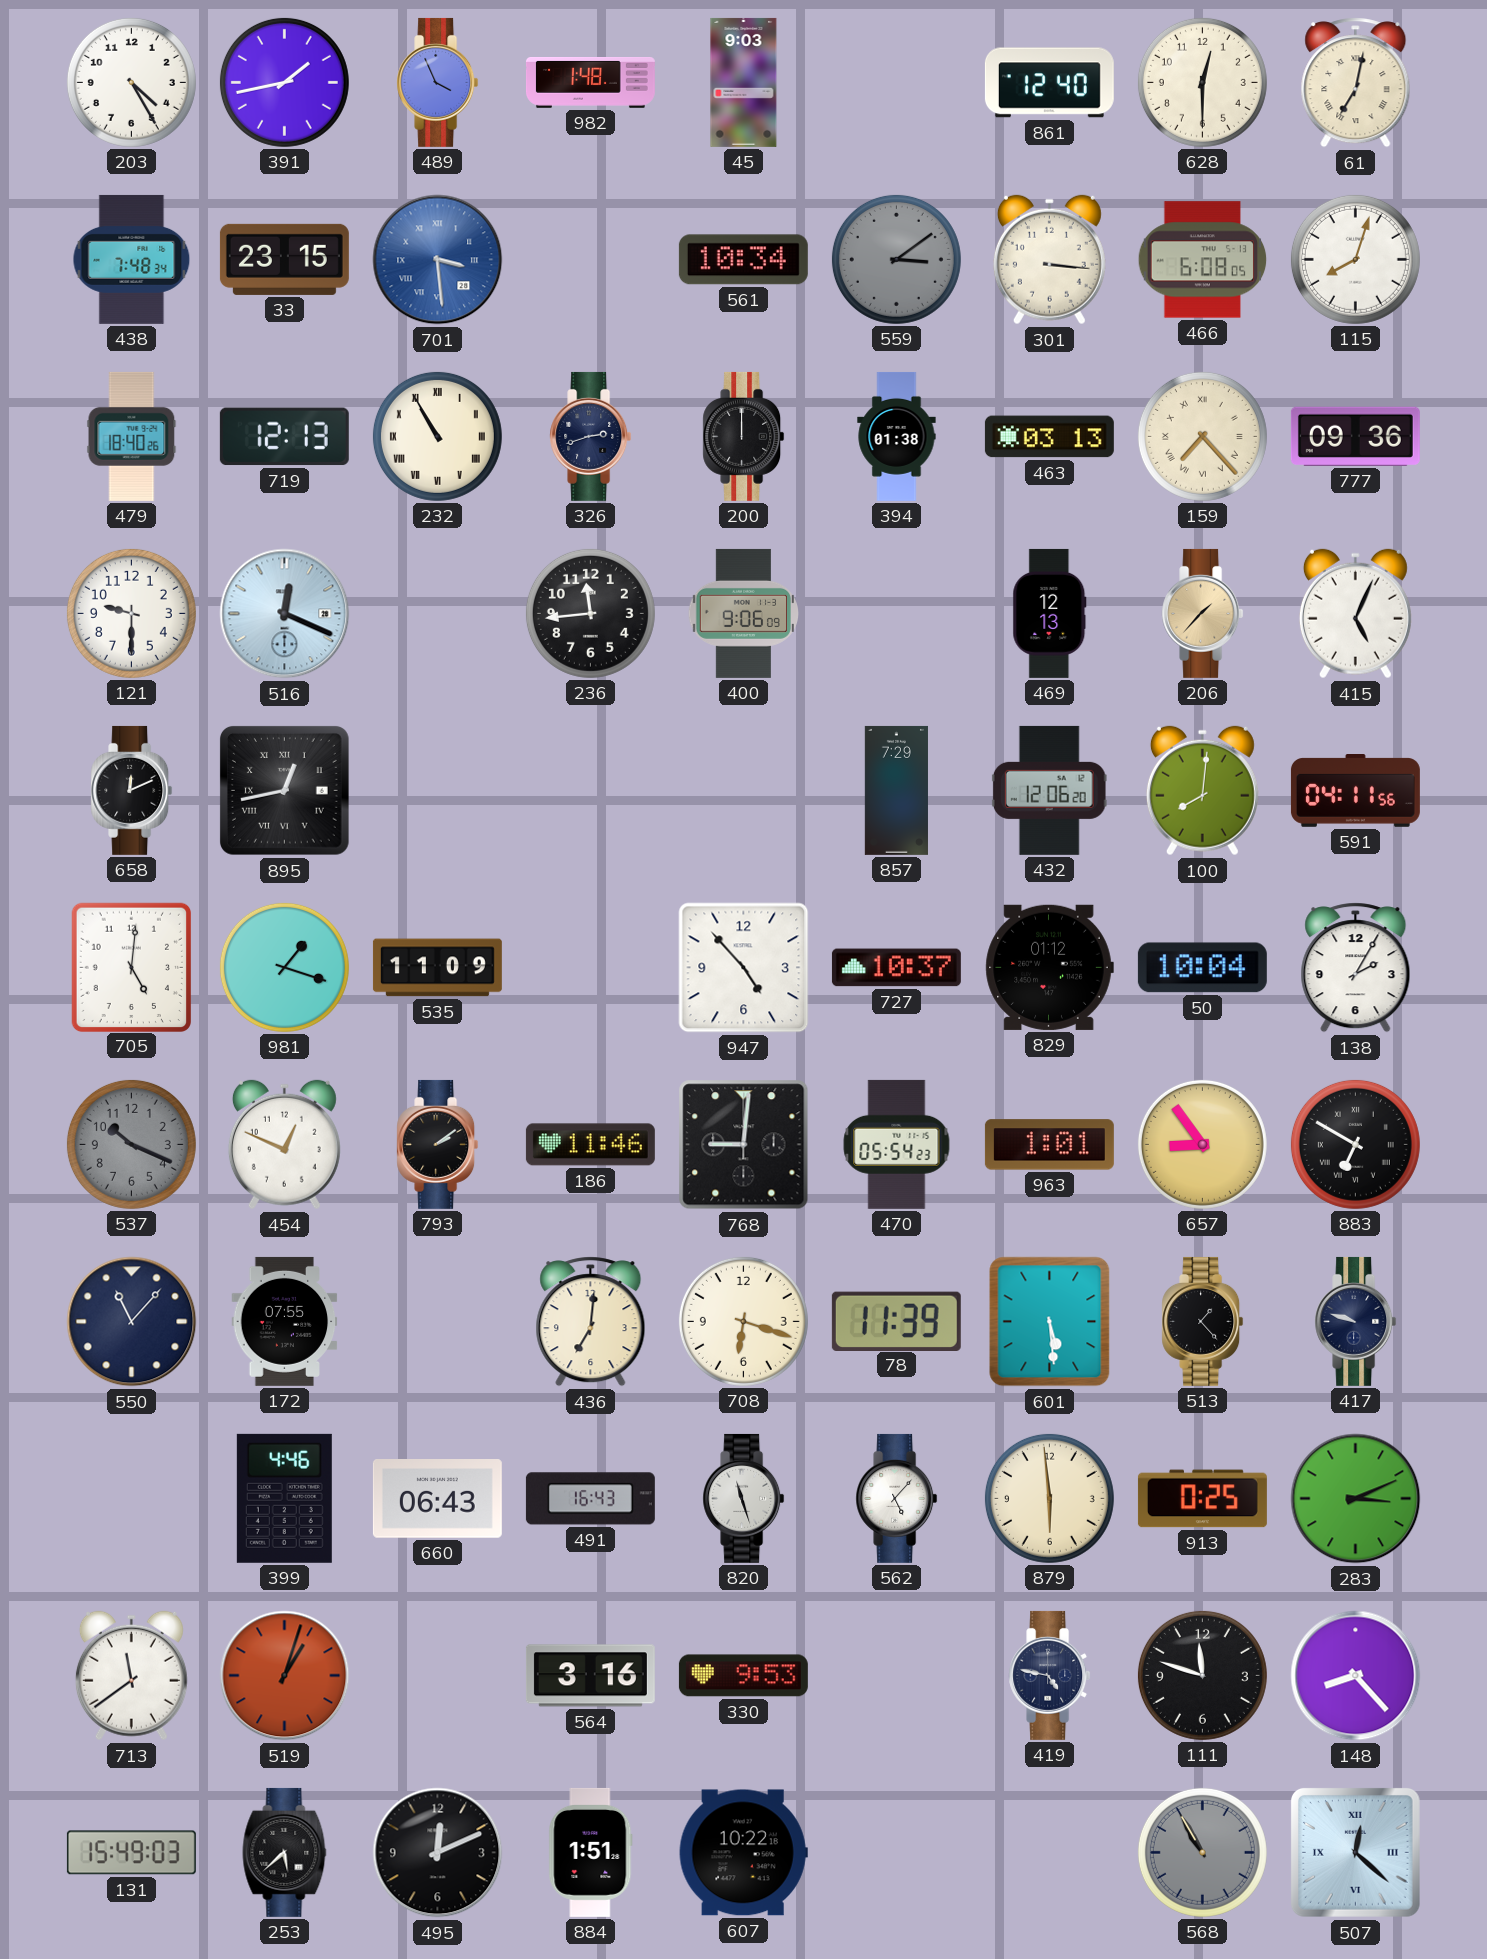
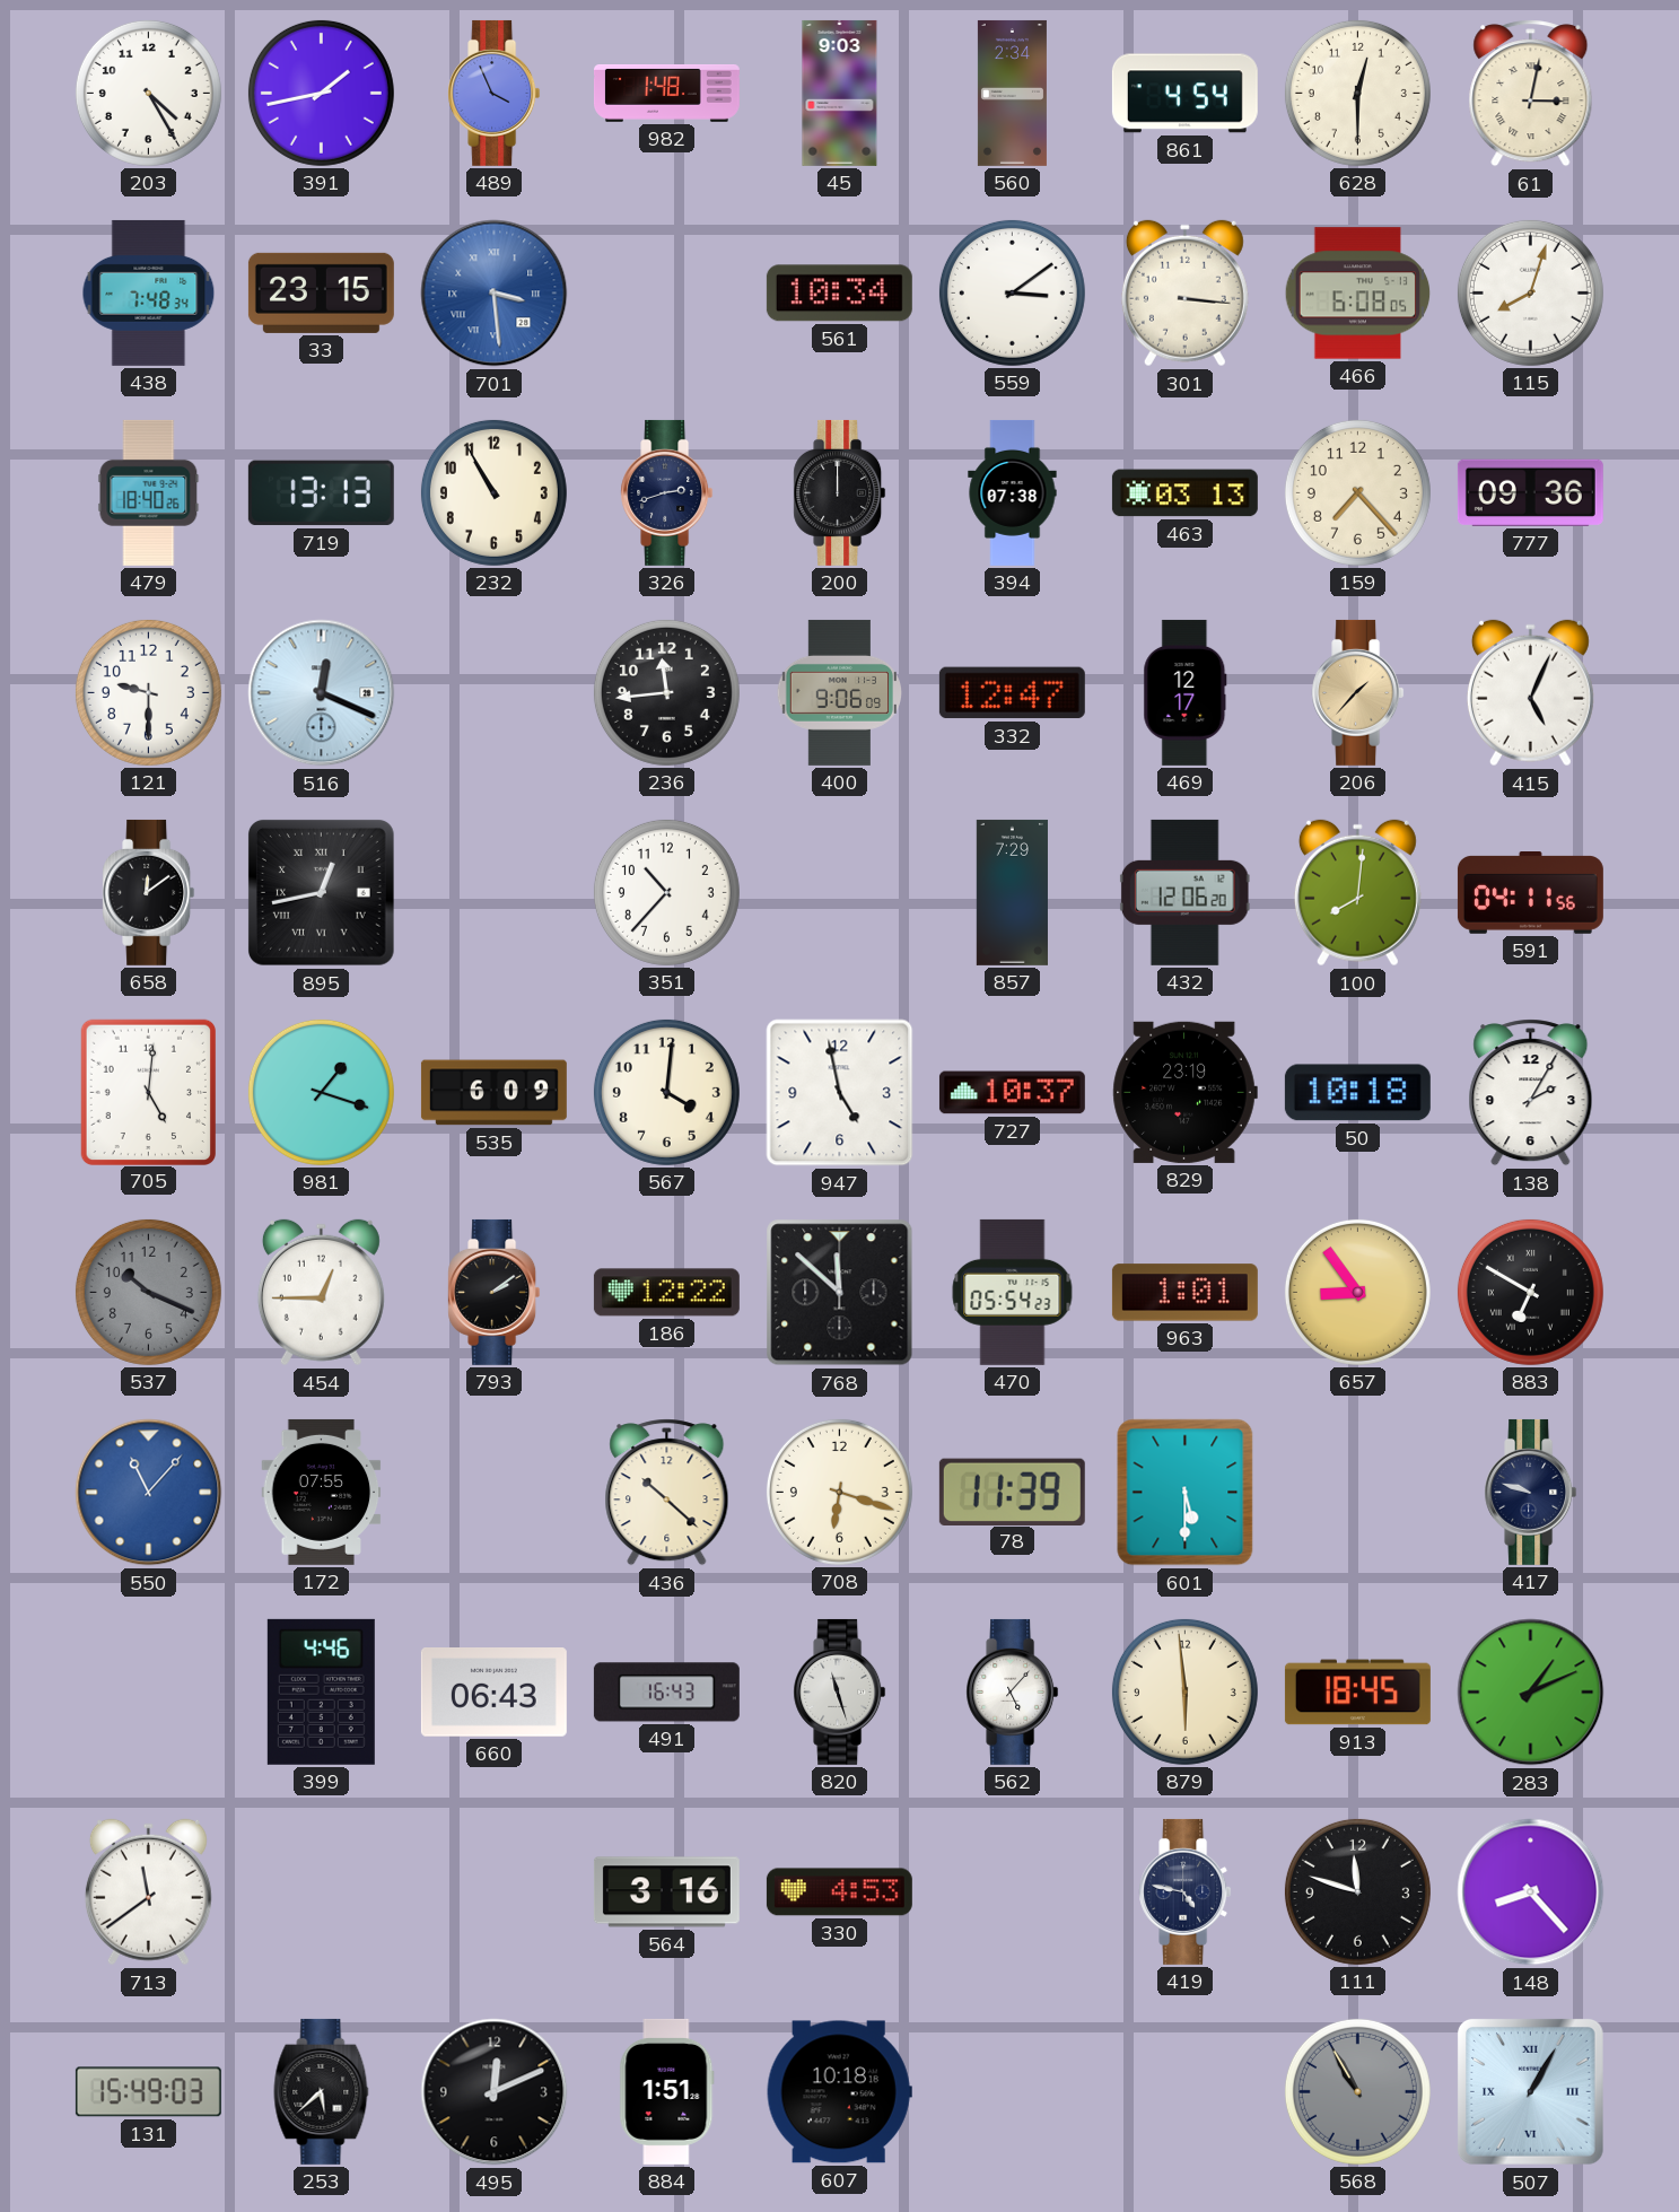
560: none -> 2:34 (1012, 93)
861: 12:40 -> 4:54 (1184, 94)
61: 7:02 -> 3:02 (1531, 94)
559 dial: grey -> white (1012, 292)
719: 12:13 -> 13:13 (321, 493)
232 numerals: Roman -> Arabic (493, 492)
394: 01:38 -> 07:38 (1013, 492)
159 numerals: Roman -> Arabic (1357, 492)
332: none -> 12:47 (1012, 693)
469: 12:13 -> 12:17 (1186, 692)
658: 12:11 -> 12:09 (149, 892)
351: none -> 10:37 (666, 892)
535: 11:09 -> 6:09 (493, 1093)
567: none -> 4:01 (666, 1092)
947: 4:53 -> 4:58 (840, 1093)
829: 01:12 -> 23:19 (1184, 1092)
50: 10:04 -> 10:18 (1357, 1093)
454: 12:49 -> 12:45 (321, 1293)
186: 11:46 -> 12:22 (666, 1293)
768: 9:01 -> 11:52 (840, 1293)
550 dial: navy -> blue (149, 1493)
436: 7:01 -> 10:22 (667, 1493)
601: 5:29 -> 5:30 (1186, 1493)
513: 1:23 -> none (1203, 1321)
913: 0:25 -> 18:45 (1357, 1693)
283: 3:11 -> 1:11 (1531, 1693)
519: 1:03 -> none (285, 1676)
330: 9:53 -> 4:53 (839, 1892)
607: 10:22 -> 10:18 (839, 2092)
507: 12:22 -> 1:05 (1531, 2092)
